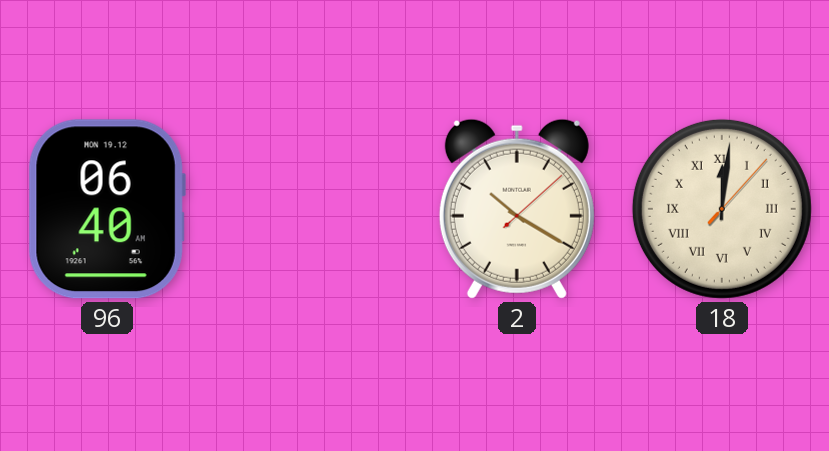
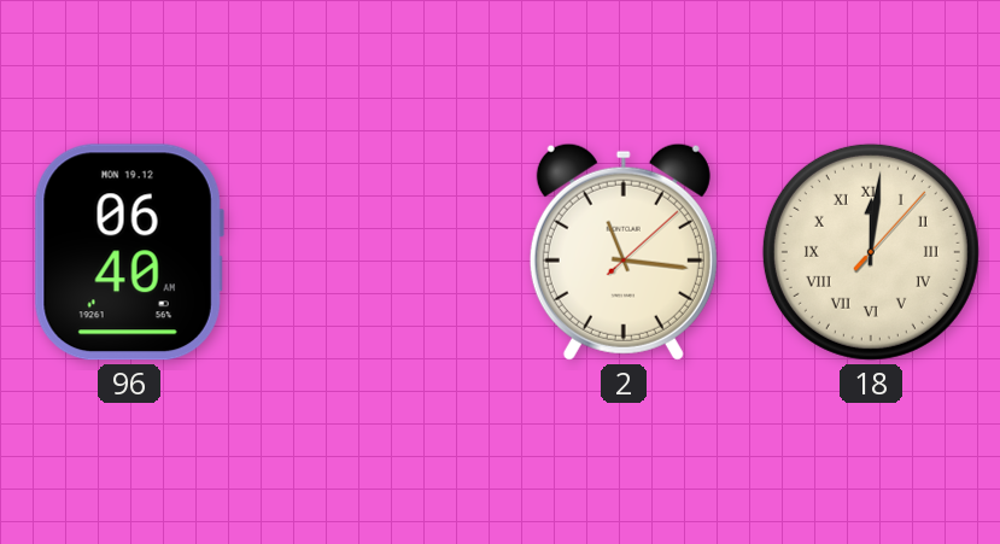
2: 10:20 -> 11:16 (624, 252)
